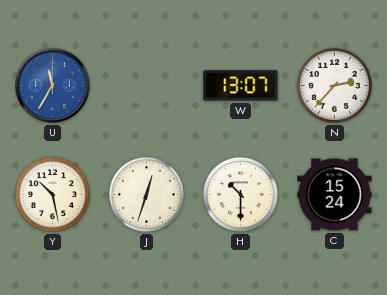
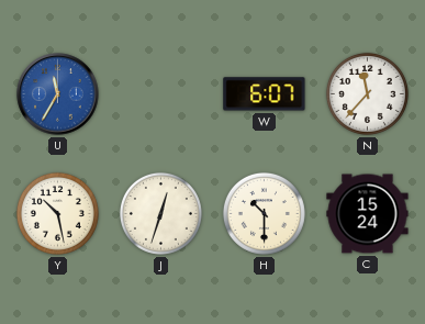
W: 13:07 -> 6:07 (265, 94)
N: 2:37 -> 11:37 (367, 93)
